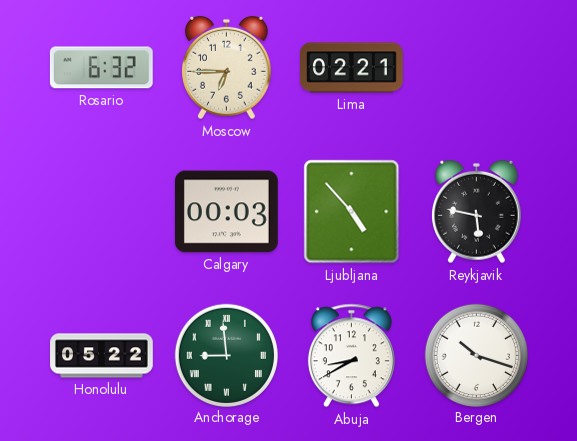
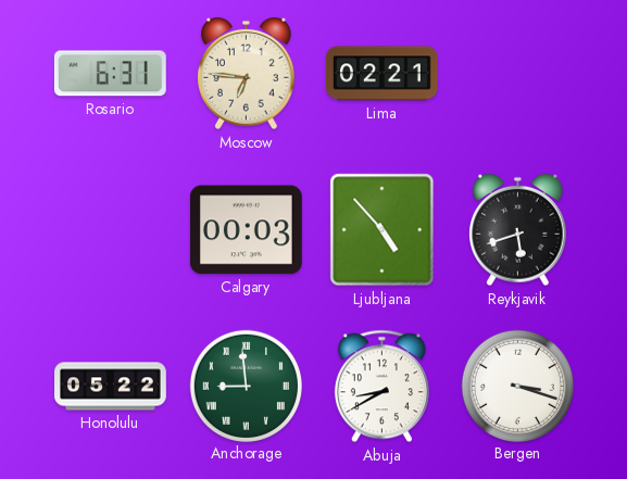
Rosario: 6:32 -> 6:31 (110, 74)
Moscow: 6:45 -> 6:46 (247, 74)
Reykjavik: 5:47 -> 5:42 (518, 230)
Bergen: 10:18 -> 3:18 (517, 386)
